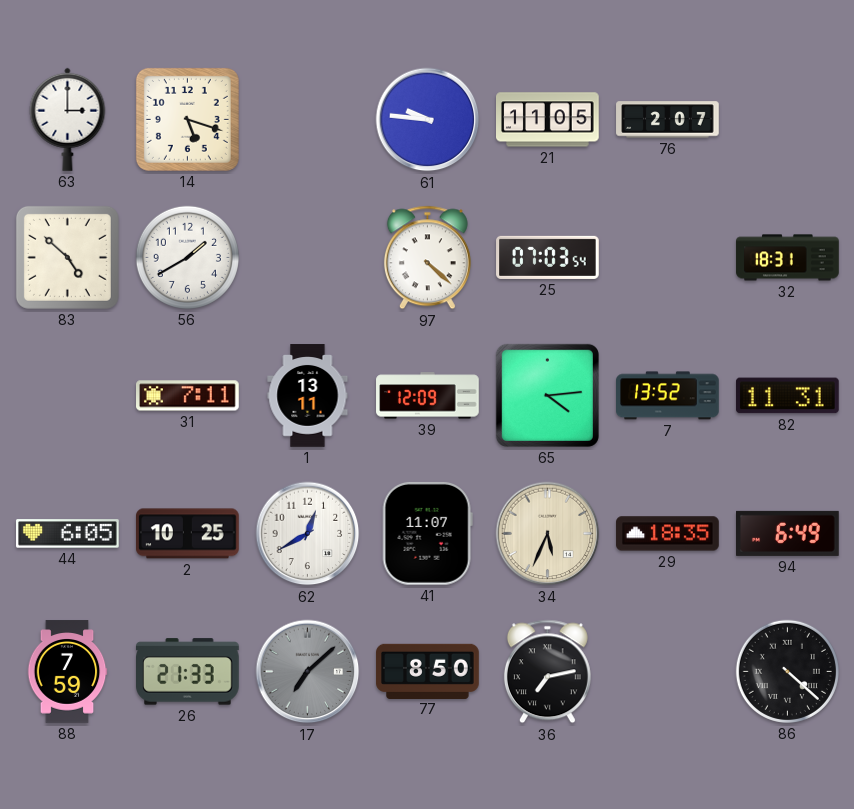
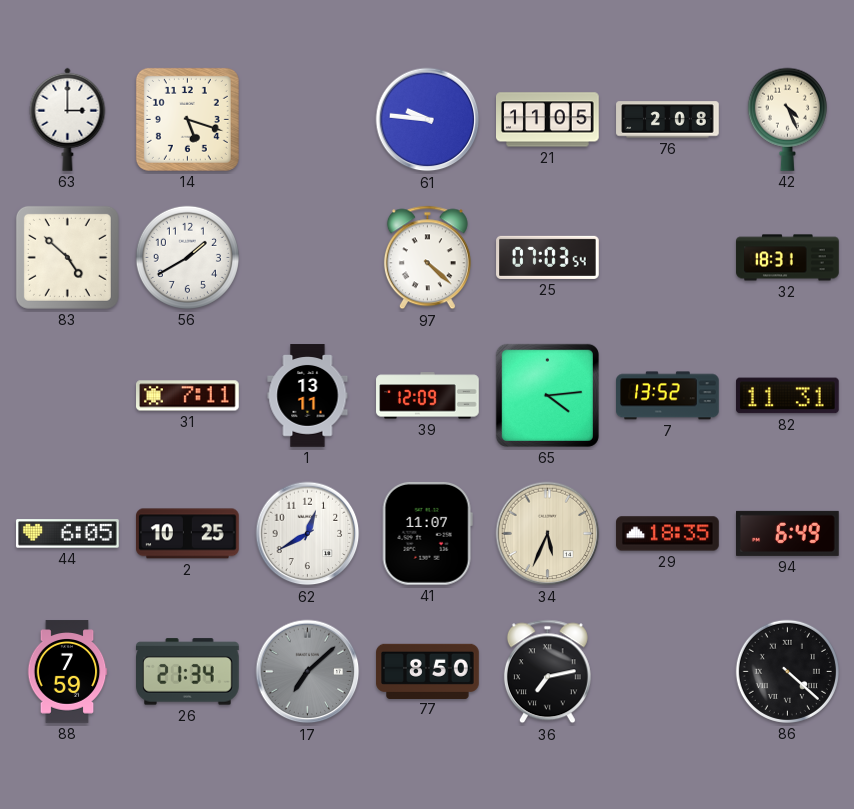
76: 2:07 -> 2:08 (668, 120)
42: none -> 4:26 (787, 119)
26: 21:33 -> 21:34 (188, 672)
